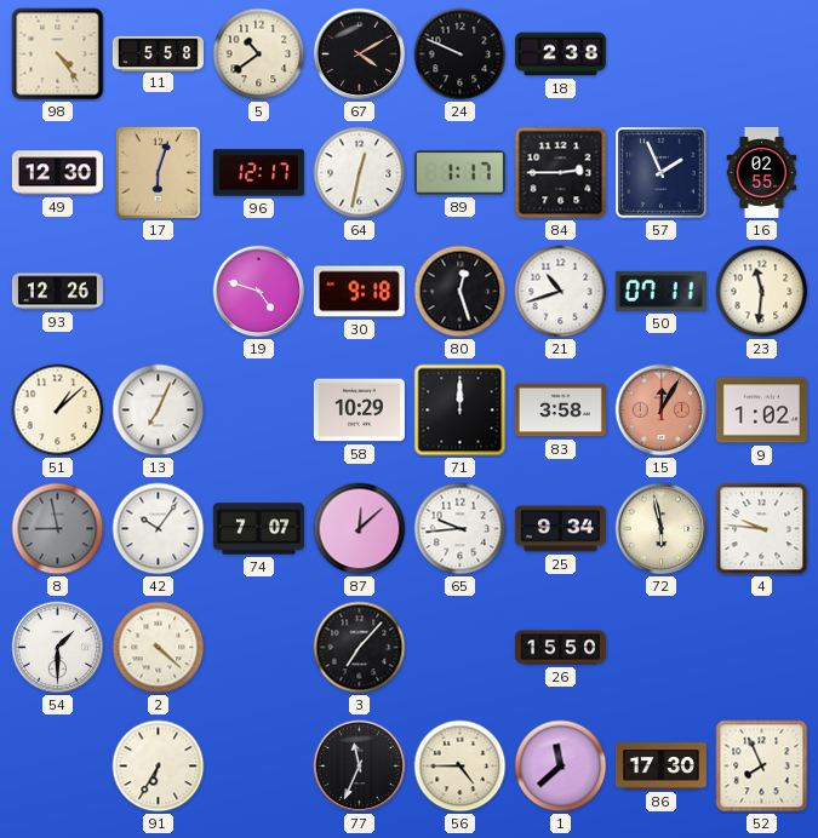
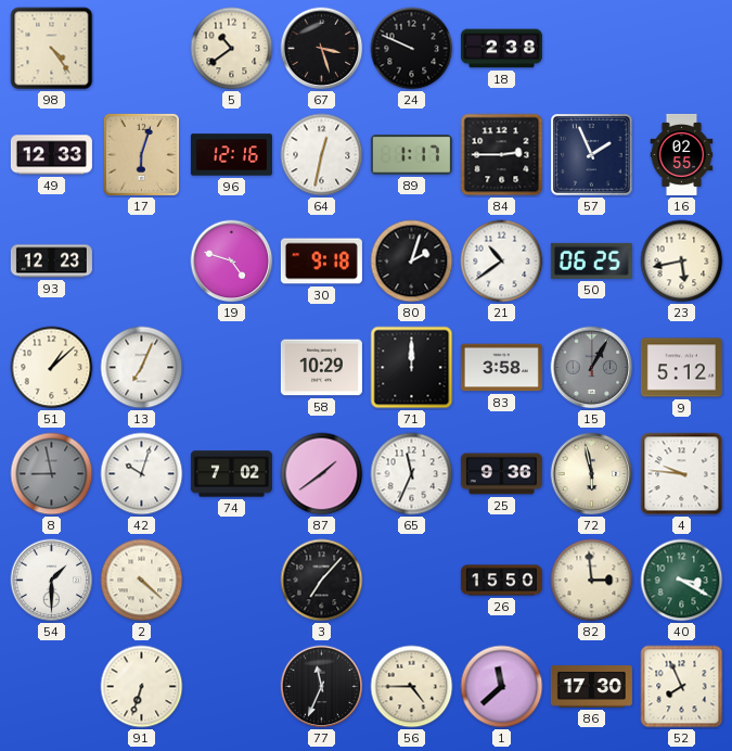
11: 5:58 -> none (158, 53)
67: 4:10 -> 3:27 (322, 49)
49: 12:30 -> 12:33 (51, 155)
96: 12:17 -> 12:16 (231, 155)
93: 12:26 -> 12:23 (51, 262)
80: 12:27 -> 2:03 (412, 262)
21: 10:42 -> 10:39 (502, 262)
50: 07:11 -> 06:25 (591, 260)
23: 11:31 -> 5:43 (682, 262)
15: 12:05 -> 1:05 (592, 368)
15 dial: salmon -> grey (592, 368)
9: 1:02 -> 5:12 (681, 368)
42: 10:06 -> 10:03 (142, 474)
74: 7:07 -> 7:02 (231, 474)
87: 12:08 -> 1:39 (322, 474)
65: 9:44 -> 11:34 (412, 474)
25: 9:34 -> 9:36 (501, 474)
82: none -> 2:59 (592, 581)
40: none -> 3:20 (682, 581)
91: 6:35 -> 6:33 (142, 687)
